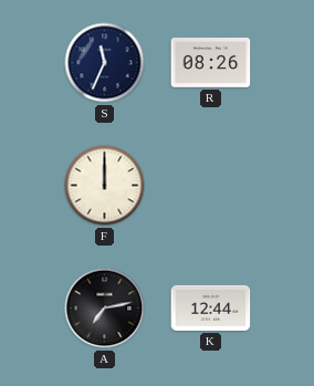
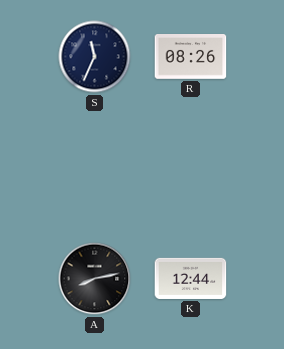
F: 12:00 -> none (105, 186)
A: 7:13 -> 8:13 (95, 279)
